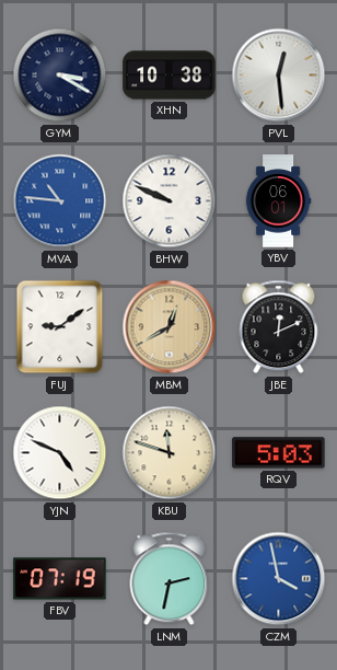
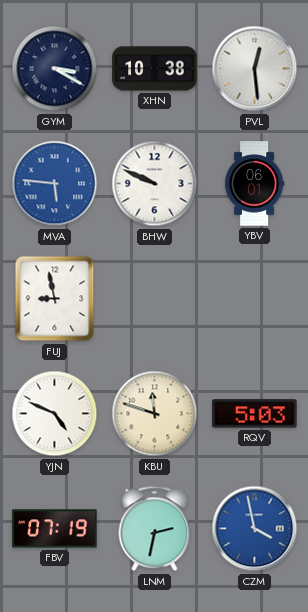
MVA: 10:46 -> 5:46 (55, 184)
FUJ: 9:09 -> 8:58 (55, 299)
MBM: 12:40 -> none (170, 327)
JBE: 12:11 -> none (279, 327)
